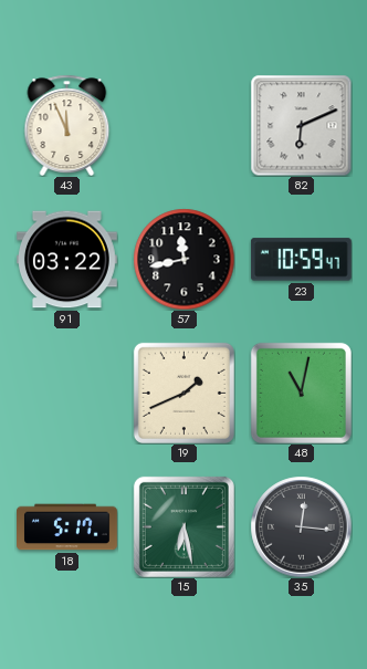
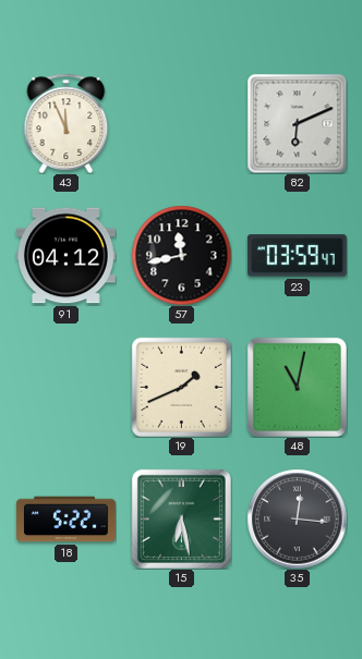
91: 03:22 -> 04:12 (65, 256)
23: 10:59 -> 03:59 (297, 256)
18: 5:17 -> 5:22 (67, 520)
